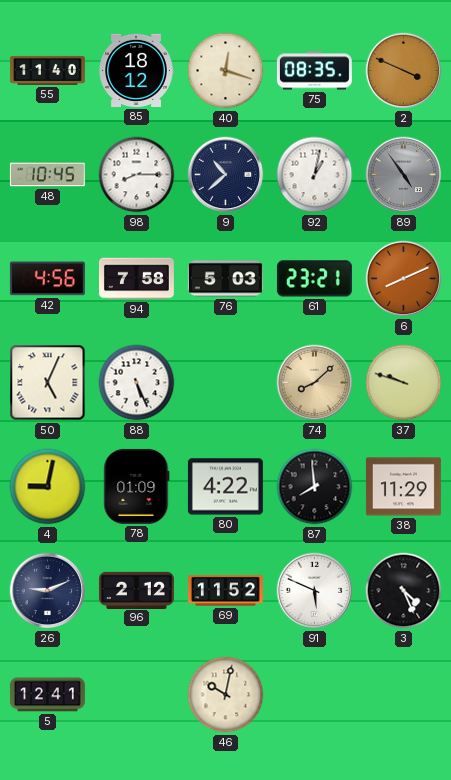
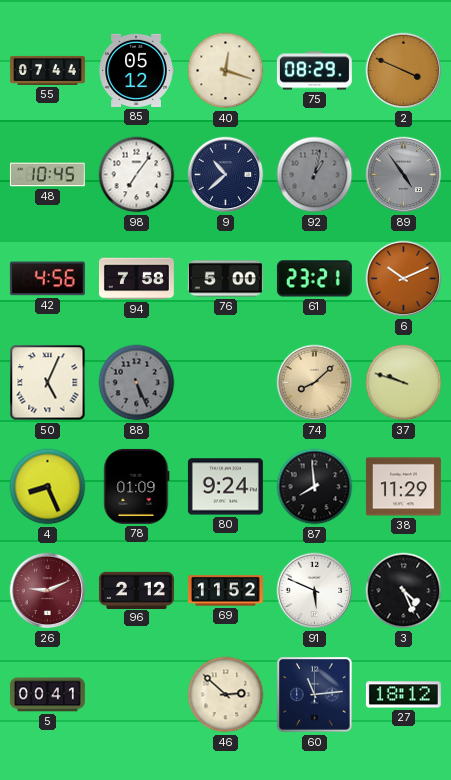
55: 11:40 -> 07:44 (47, 70)
85: 18:12 -> 05:12 (136, 70)
75: 08:35 -> 08:29 (314, 71)
98: 8:15 -> 7:06 (137, 175)
92 dial: white -> grey (315, 175)
76: 5:03 -> 5:00 (225, 279)
6: 8:11 -> 10:11 (404, 279)
88 dial: white -> grey (137, 383)
4: 9:02 -> 8:26 (48, 487)
80: 4:22 -> 9:24 (225, 487)
26 dial: navy -> burgundy (48, 591)
5: 12:41 -> 00:41 (47, 695)
46: 10:02 -> 2:52 (226, 695)
60: none -> 11:14 (315, 695)
27: none -> 18:12 (403, 695)
